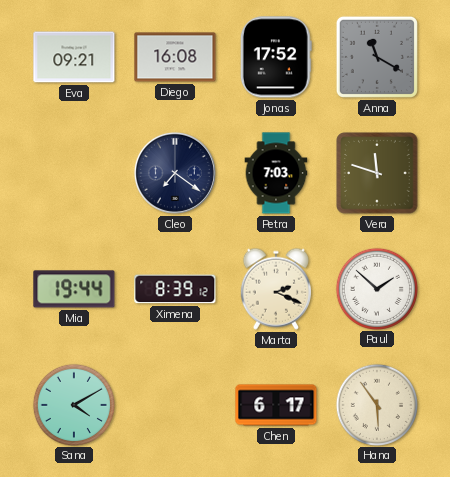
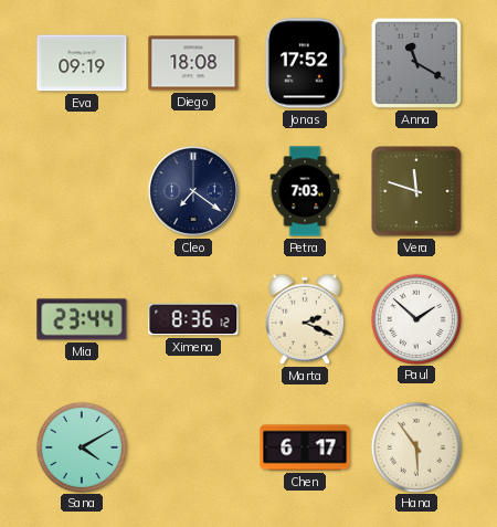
Eva: 09:21 -> 09:19 (82, 63)
Diego: 16:08 -> 18:08 (193, 63)
Mia: 19:44 -> 23:44 (82, 319)
Ximena: 8:39 -> 8:36 (193, 319)
